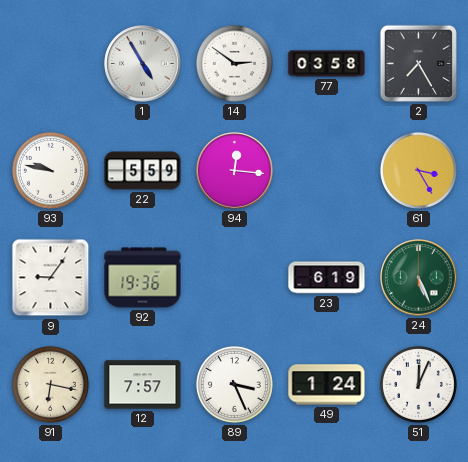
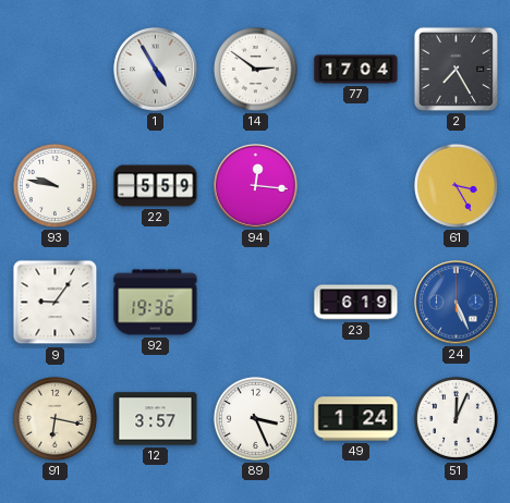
77: 03:58 -> 17:04 (356, 70)
24 dial: green -> blue (457, 303)
12: 7:57 -> 3:57 (156, 419)
